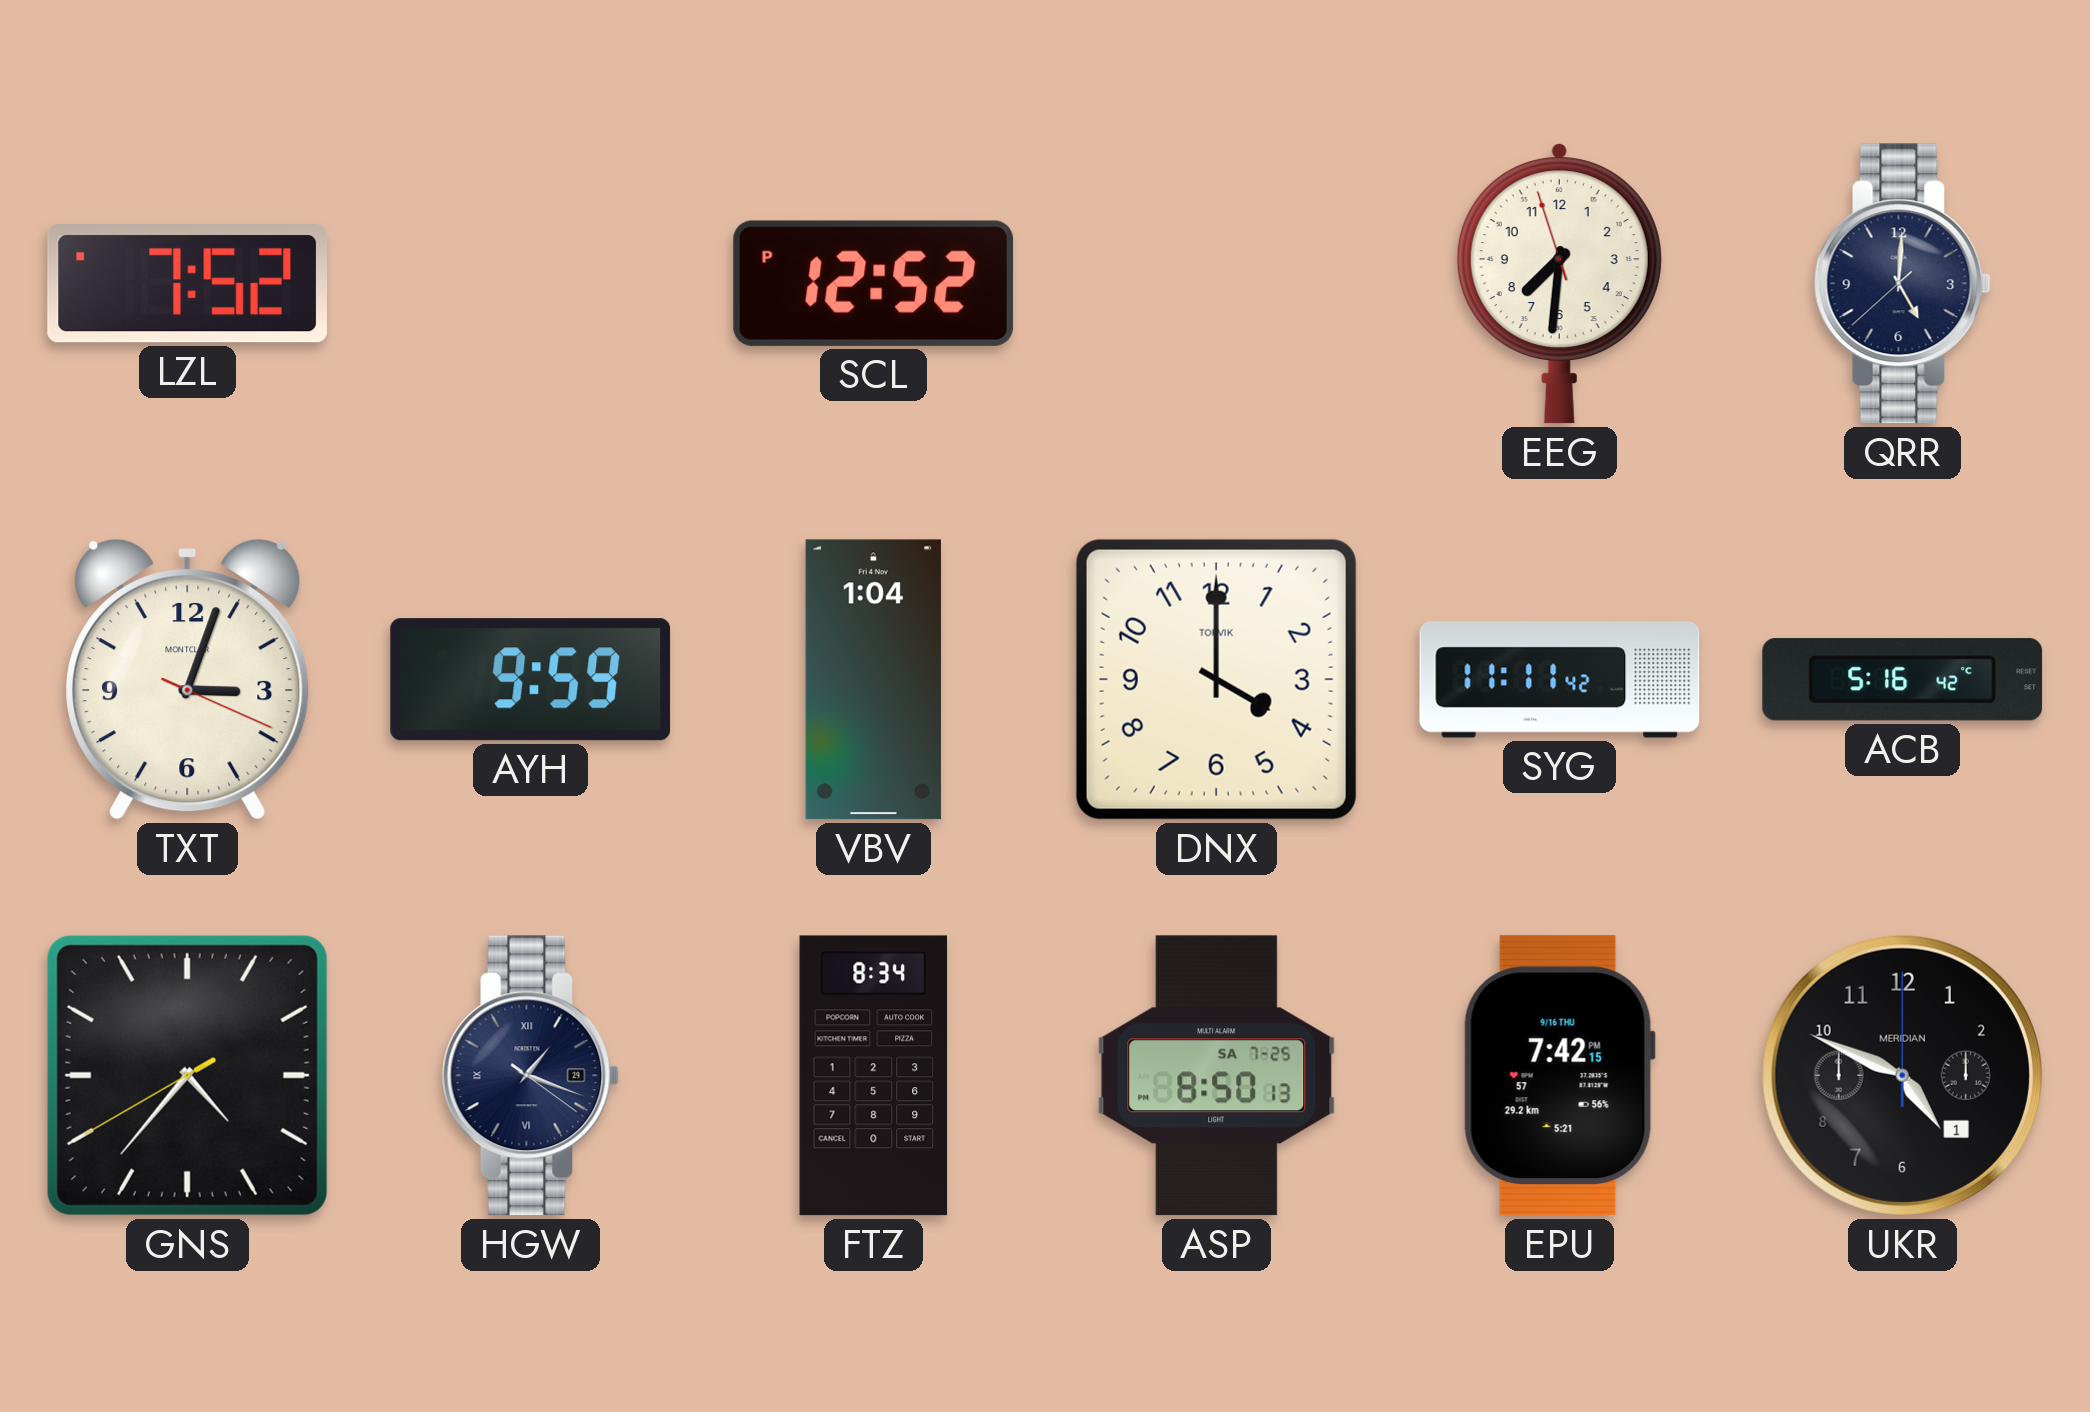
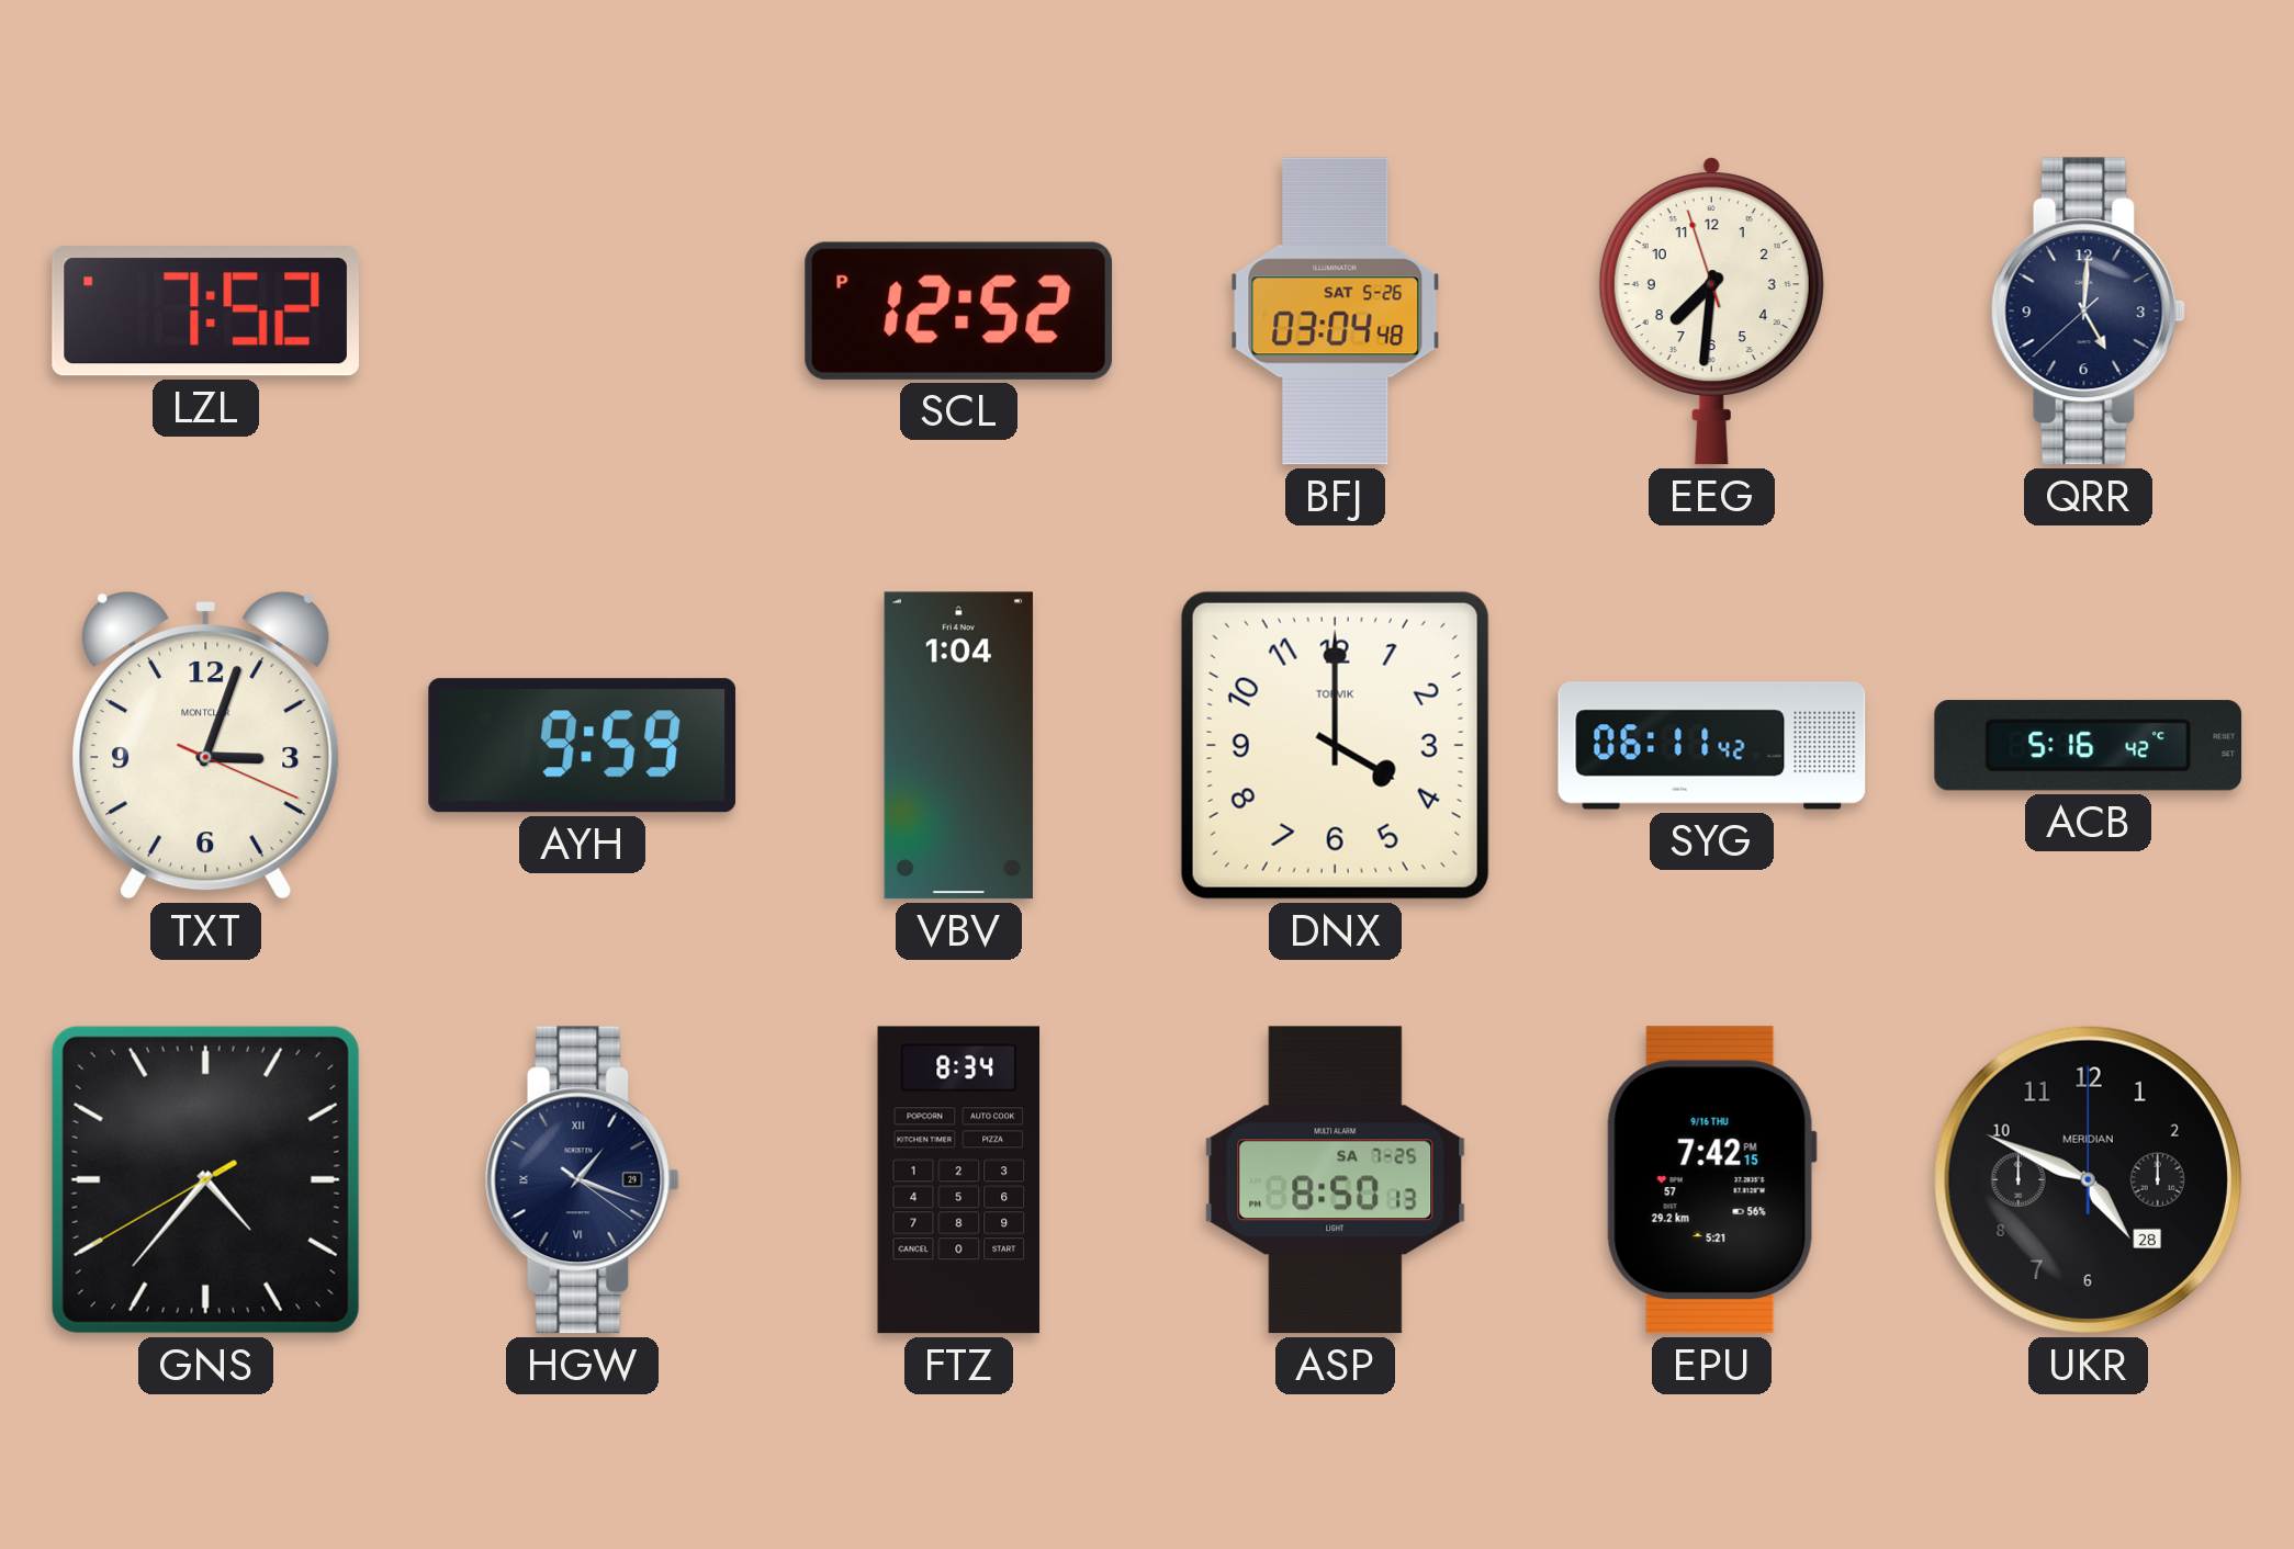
BFJ: none -> 03:04 (1336, 312)
SYG: 11:11 -> 06:11 (1712, 746)
UKR date: 1 -> 28 (2088, 1179)
